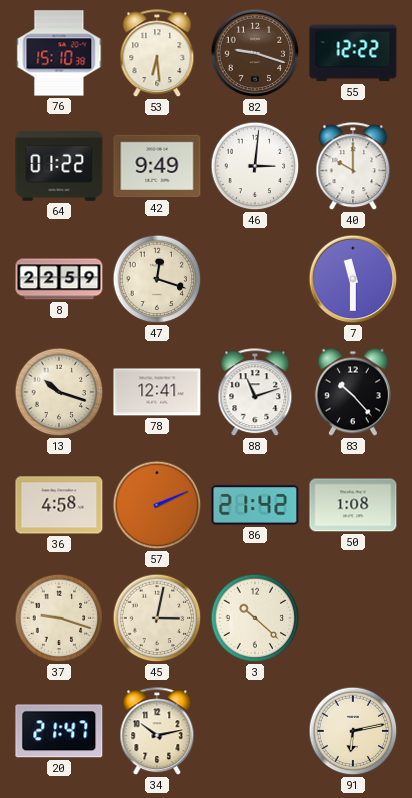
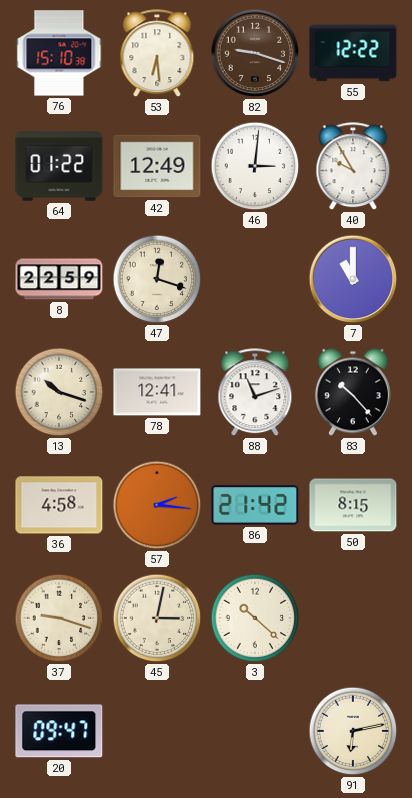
42: 9:49 -> 12:49 (157, 166)
40: 10:00 -> 9:55 (353, 167)
7: 11:30 -> 11:00 (353, 279)
57: 2:11 -> 2:16 (157, 505)
50: 1:08 -> 8:15 (353, 505)
20: 21:47 -> 09:47 (59, 731)
34: 10:13 -> none (157, 732)
